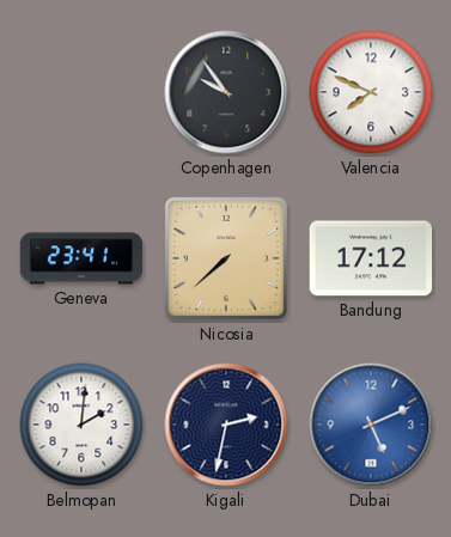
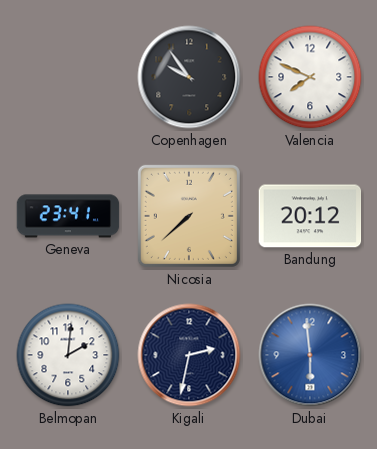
Bandung: 17:12 -> 20:12 (310, 216)
Dubai: 5:11 -> 5:59 (310, 355)
